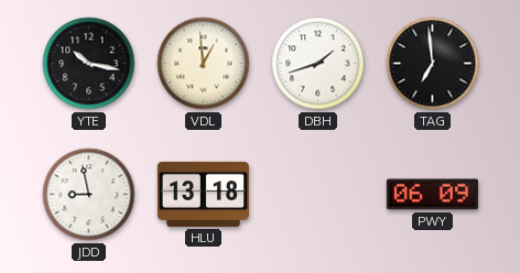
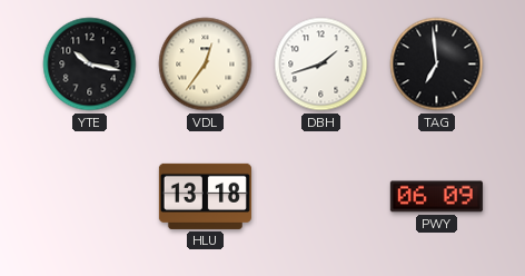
VDL: 12:59 -> 12:36 (206, 65)
JDD: 8:58 -> none (89, 195)
